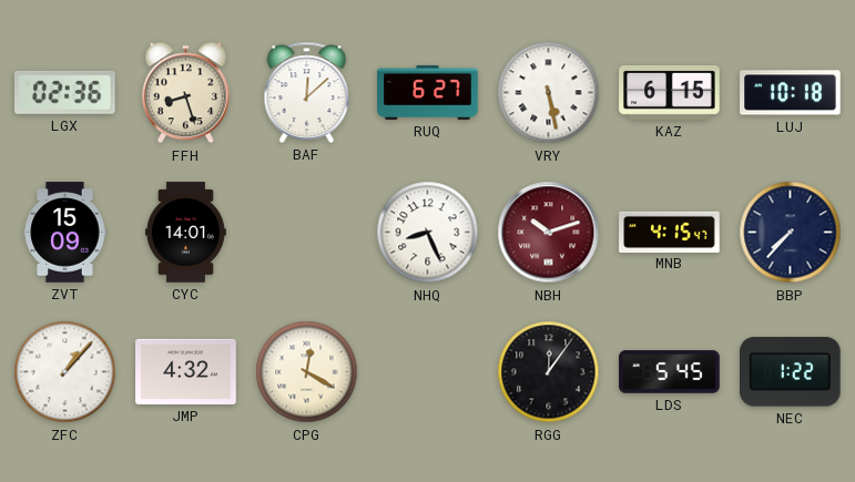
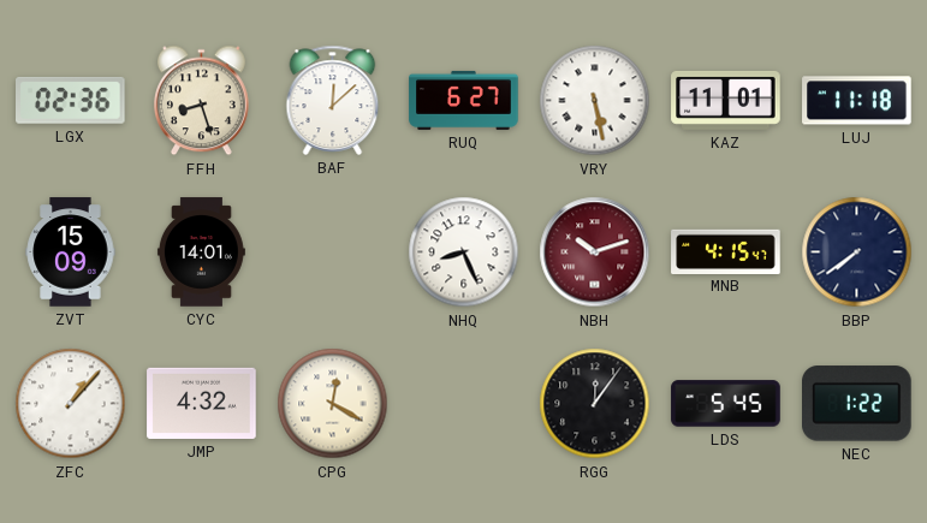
KAZ: 6:15 -> 11:01 (726, 100)
LUJ: 10:18 -> 11:18 (857, 101)
BBP: 7:37 -> 7:39 (857, 252)
